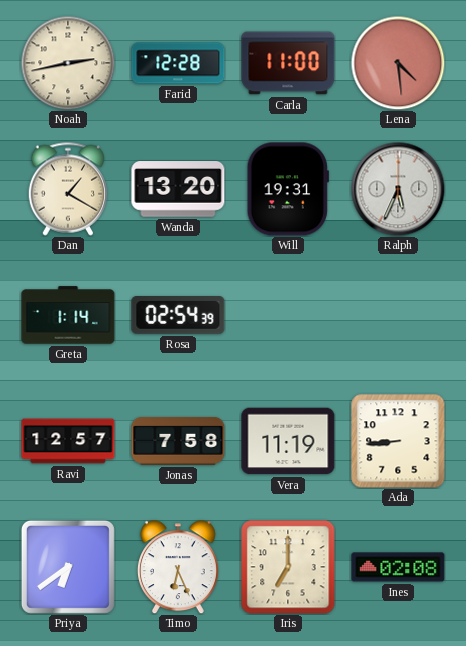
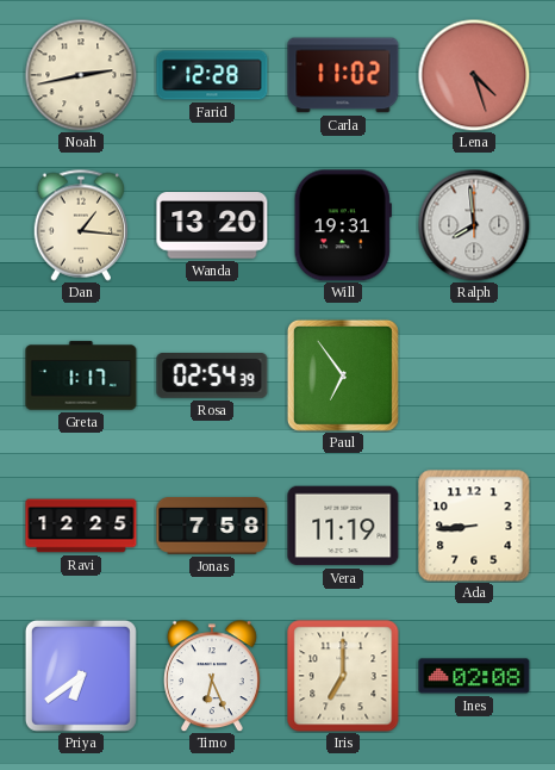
Carla: 11:00 -> 11:02 (343, 75)
Lena: 4:29 -> 4:27 (474, 75)
Dan: 1:20 -> 1:16 (81, 225)
Ralph: 5:34 -> 7:59 (474, 225)
Greta: 1:14 -> 1:17 (81, 375)
Paul: none -> 6:54 (343, 375)
Ravi: 12:57 -> 12:25 (81, 526)
